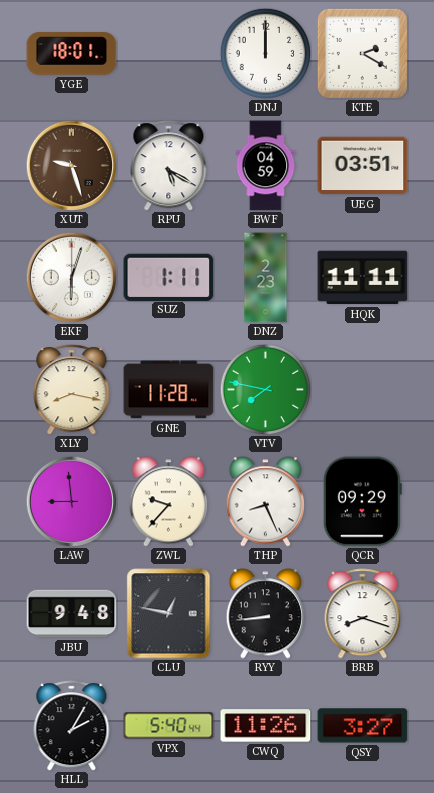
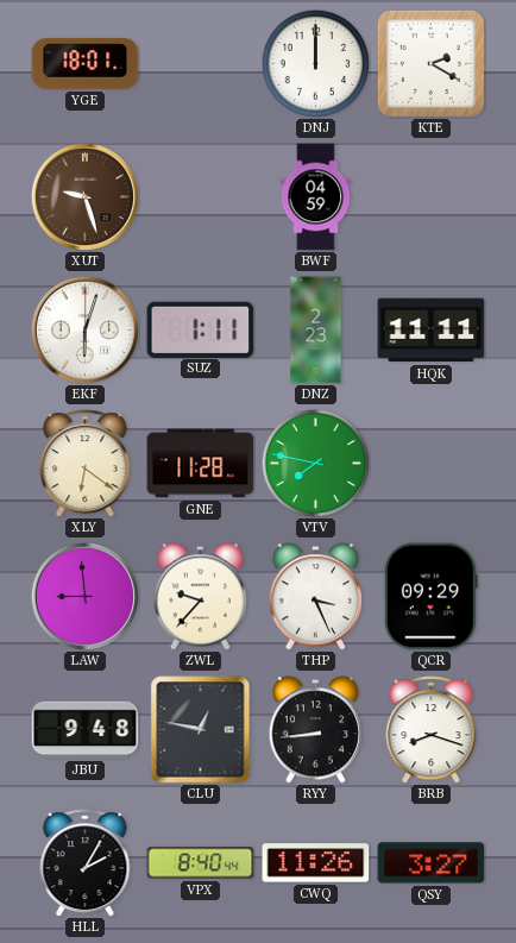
RPU: 5:20 -> none (169, 166)
UEG: 03:51 -> none (363, 166)
XLY: 8:17 -> 6:21 (86, 464)
THP: 8:26 -> 3:26 (315, 597)
VPX: 5:40 -> 8:40 (201, 863)
